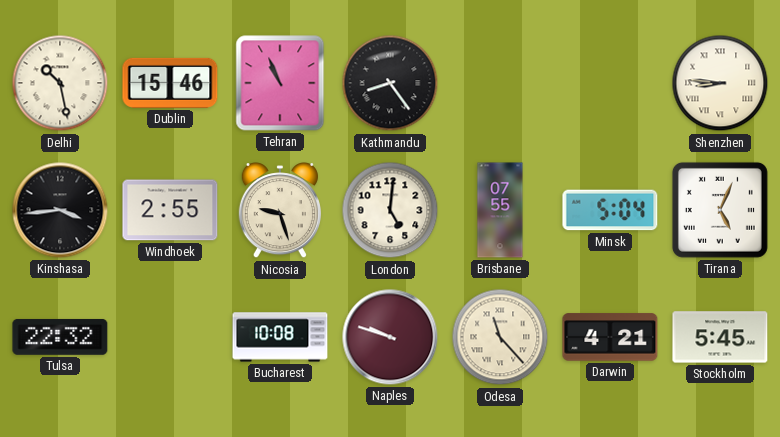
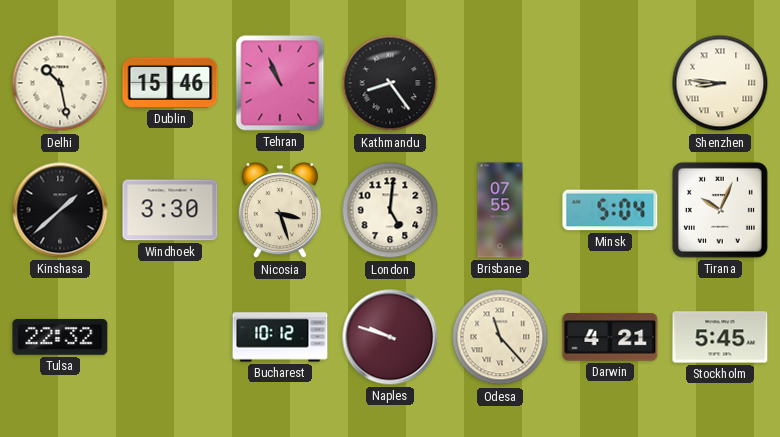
Kinshasa: 3:44 -> 1:38 (60, 210)
Windhoek: 2:55 -> 3:30 (170, 210)
Nicosia: 9:27 -> 3:27 (280, 211)
Tirana: 5:04 -> 10:04 (720, 210)
Bucharest: 10:08 -> 10:12 (280, 337)
